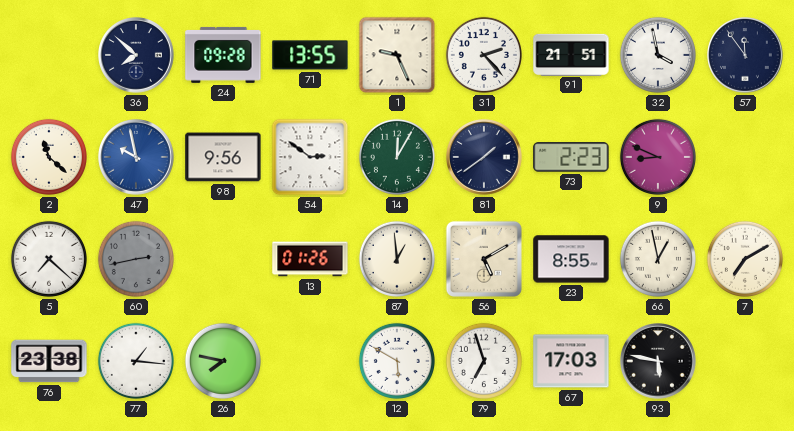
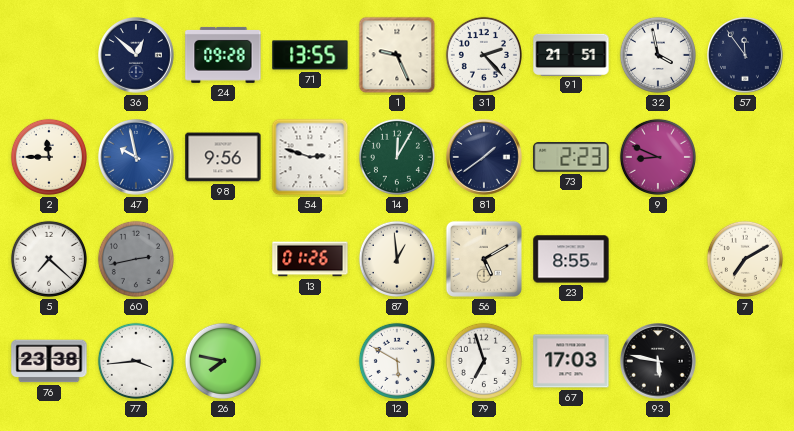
36: 7:52 -> 12:52 (136, 55)
2: 11:22 -> 11:45 (49, 157)
54: 2:51 -> 2:48 (310, 157)
66: 12:58 -> none (658, 259)
77: 1:16 -> 3:44 (136, 361)
